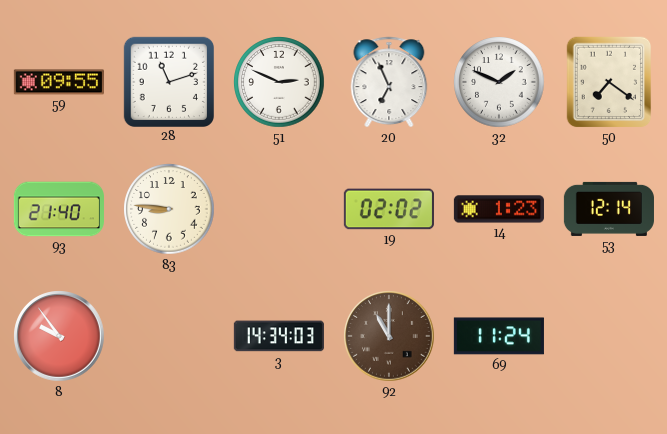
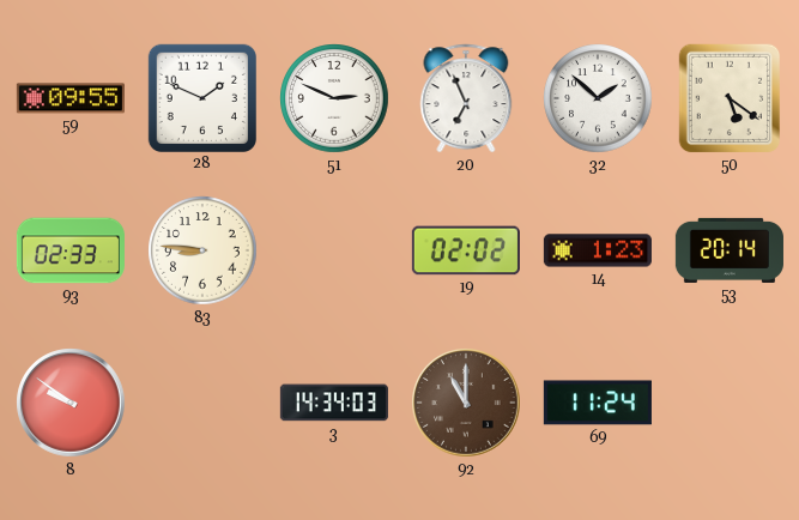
28: 11:12 -> 1:49 (201, 97)
32: 1:49 -> 1:52 (598, 98)
50: 7:21 -> 5:21 (730, 98)
93: 21:40 -> 02:33 (71, 250)
53: 12:14 -> 20:14 (730, 250)
8: 9:54 -> 9:51 (71, 403)
